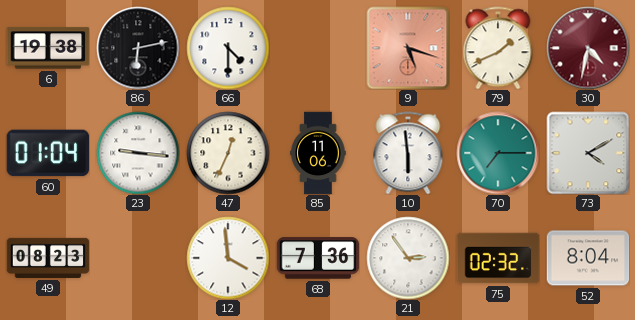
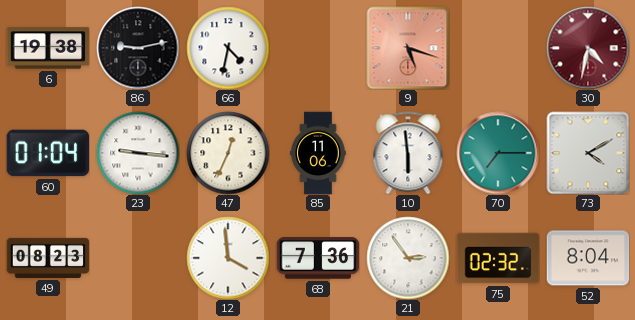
86: 6:13 -> 9:13 (138, 48)
66: 4:30 -> 4:32 (228, 48)
79: 1:41 -> none (498, 48)
